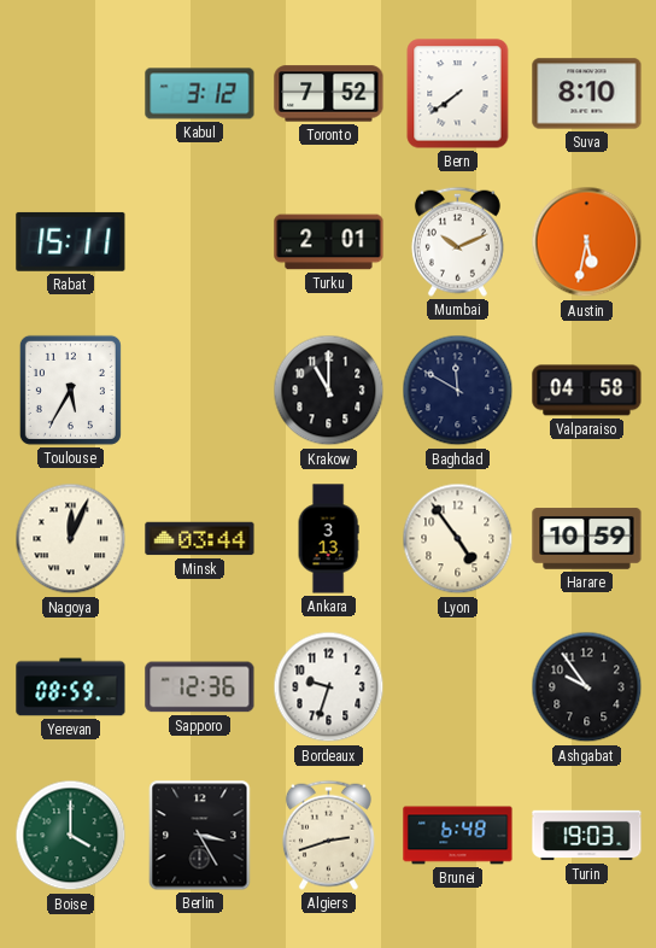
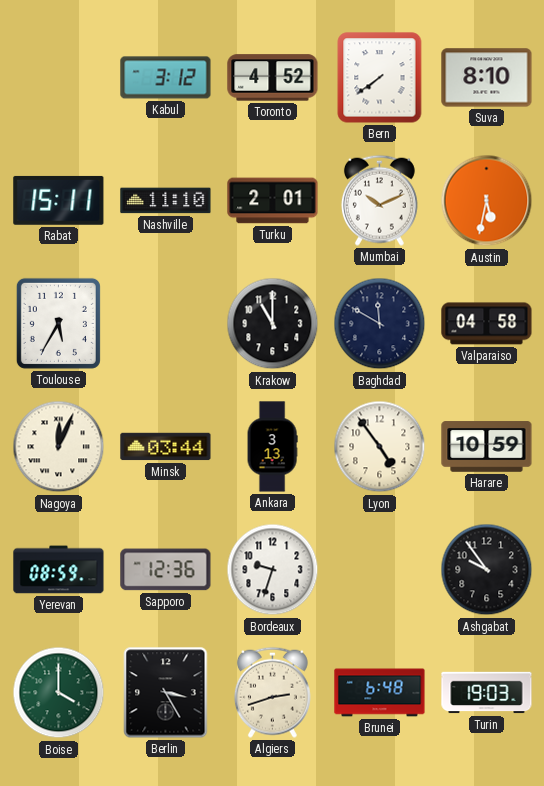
Toronto: 7:52 -> 4:52 (273, 78)
Nashville: none -> 11:10 (166, 201)
